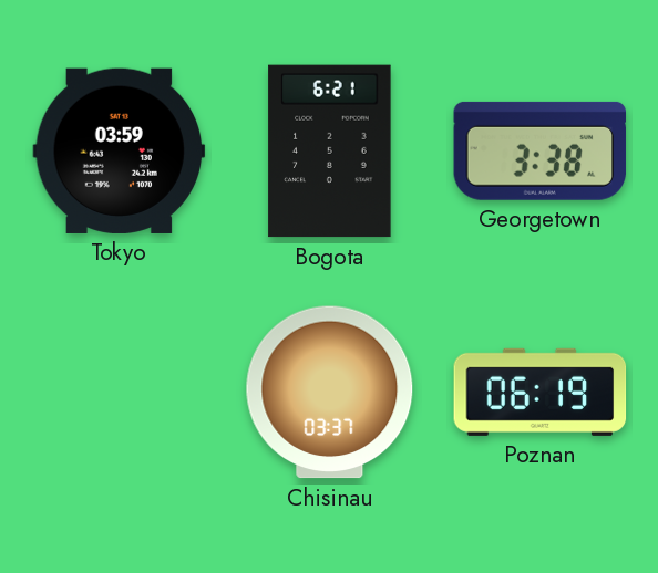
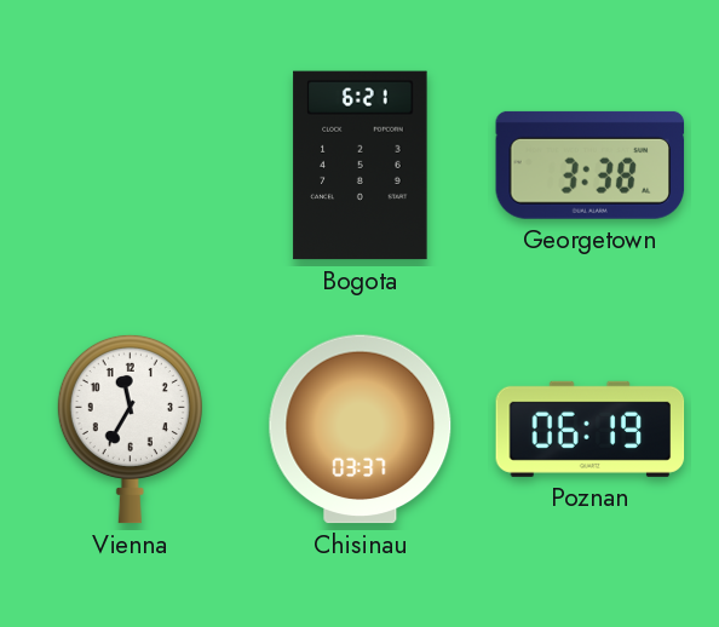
Tokyo: 03:59 -> none (120, 150)
Vienna: none -> 11:35 (130, 428)
